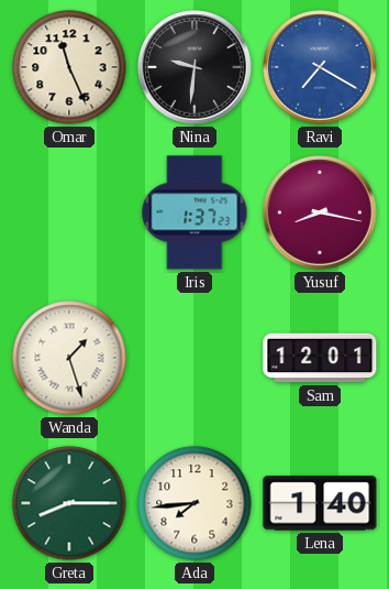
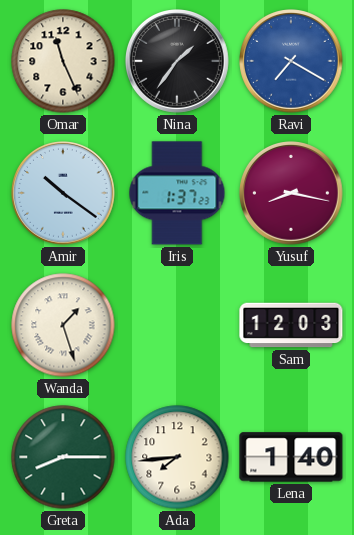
Nina: 9:31 -> 1:36 (178, 62)
Amir: none -> 10:21 (64, 194)
Sam: 12:01 -> 12:03 (291, 325)
